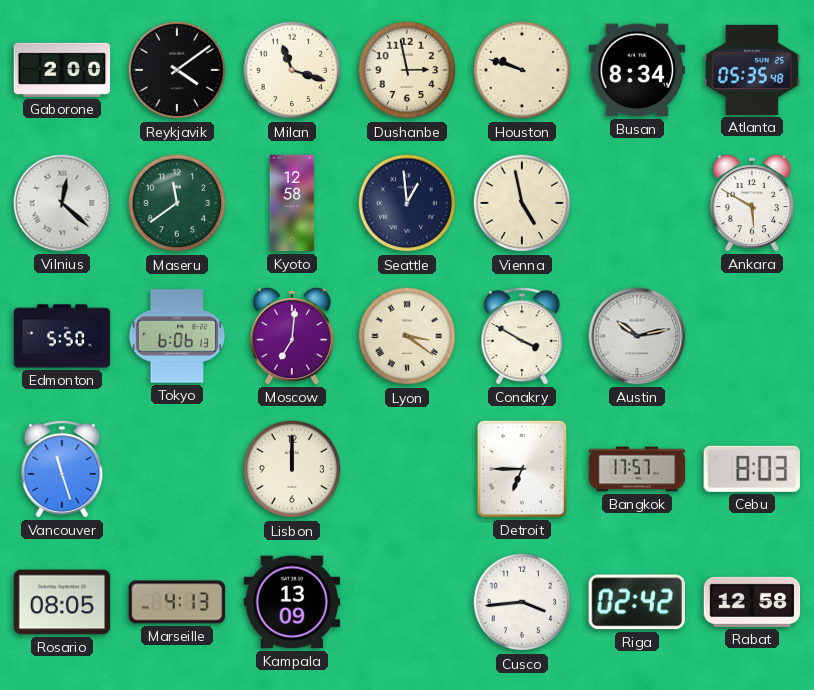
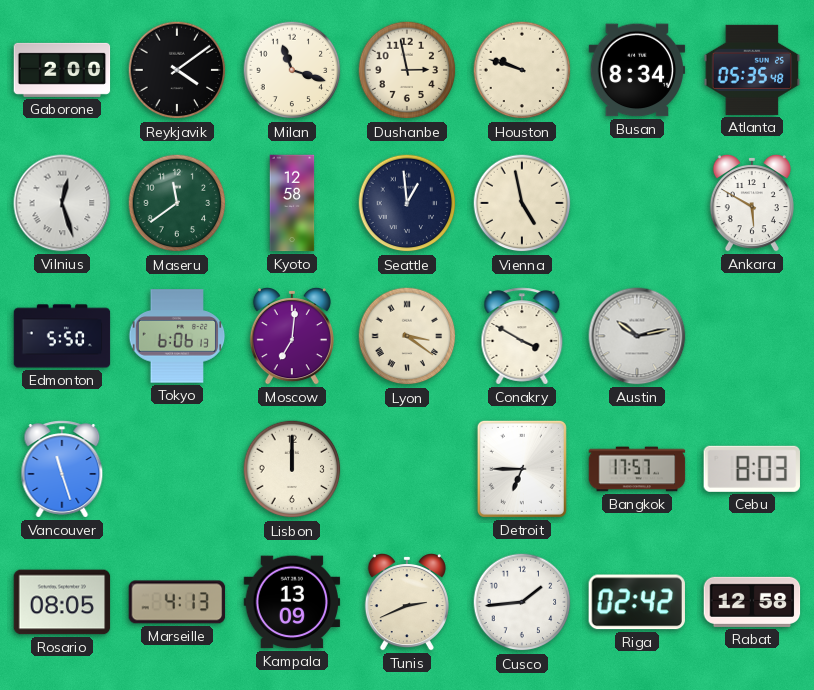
Vilnius: 12:22 -> 12:27 (62, 203)
Tunis: none -> 2:41 (407, 603)
Cusco: 3:44 -> 1:44 (522, 602)
